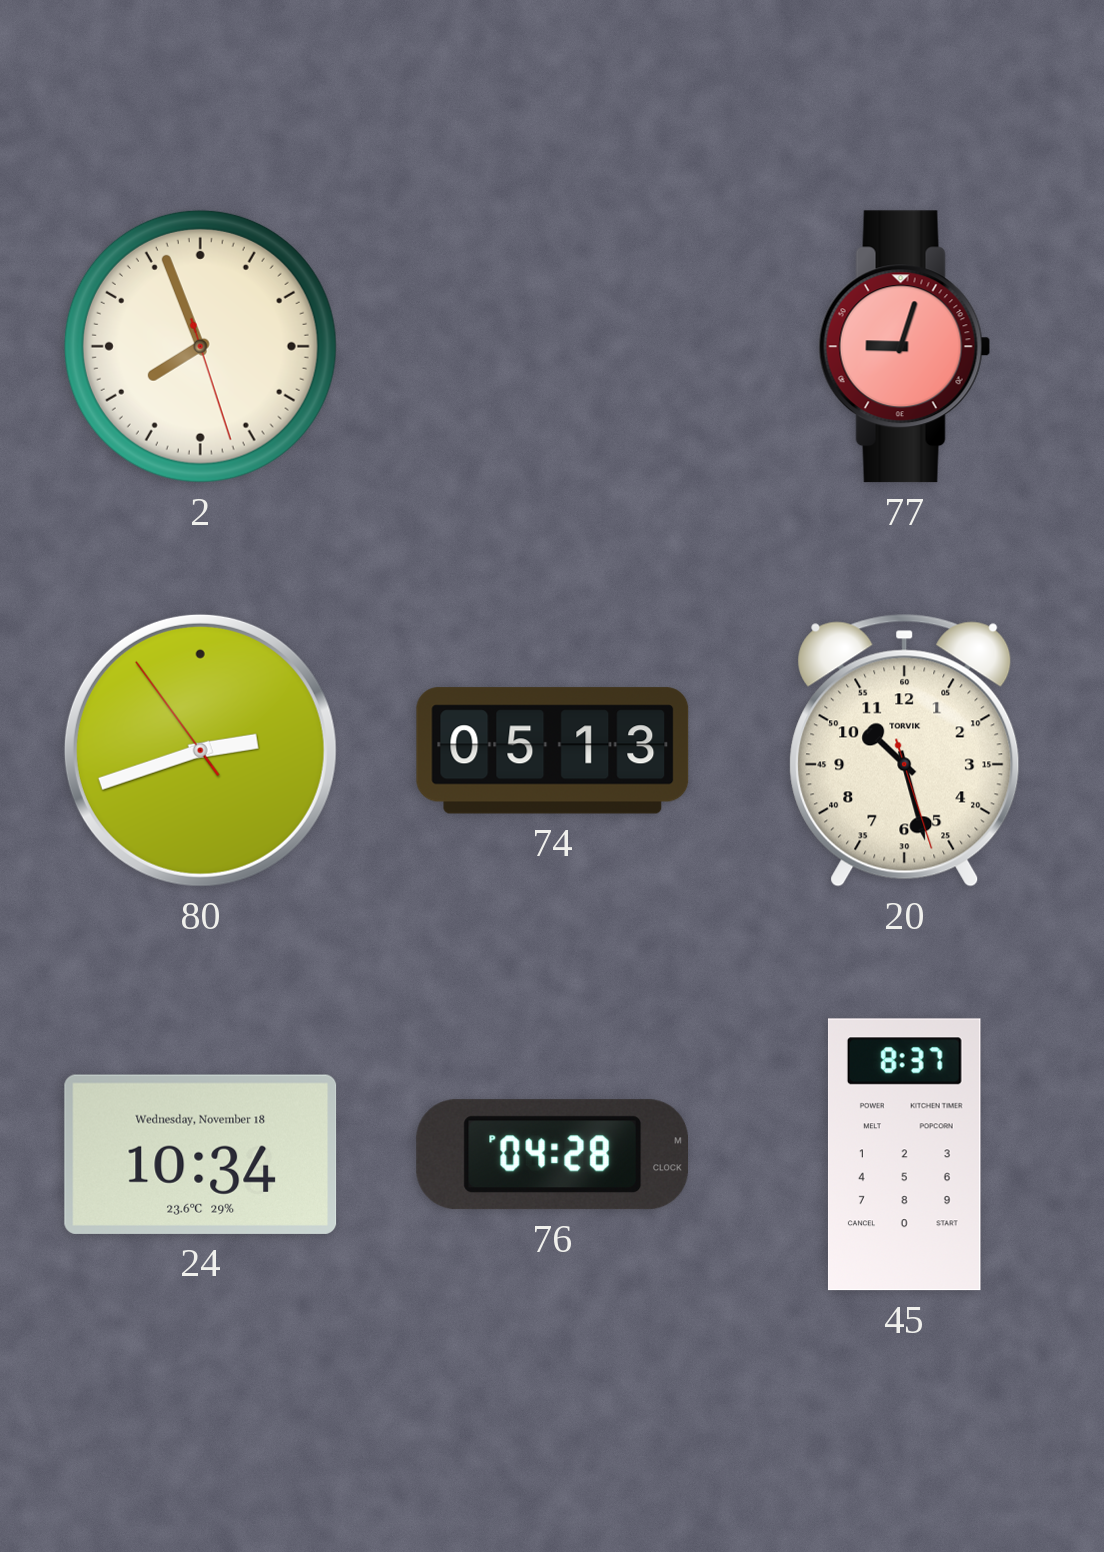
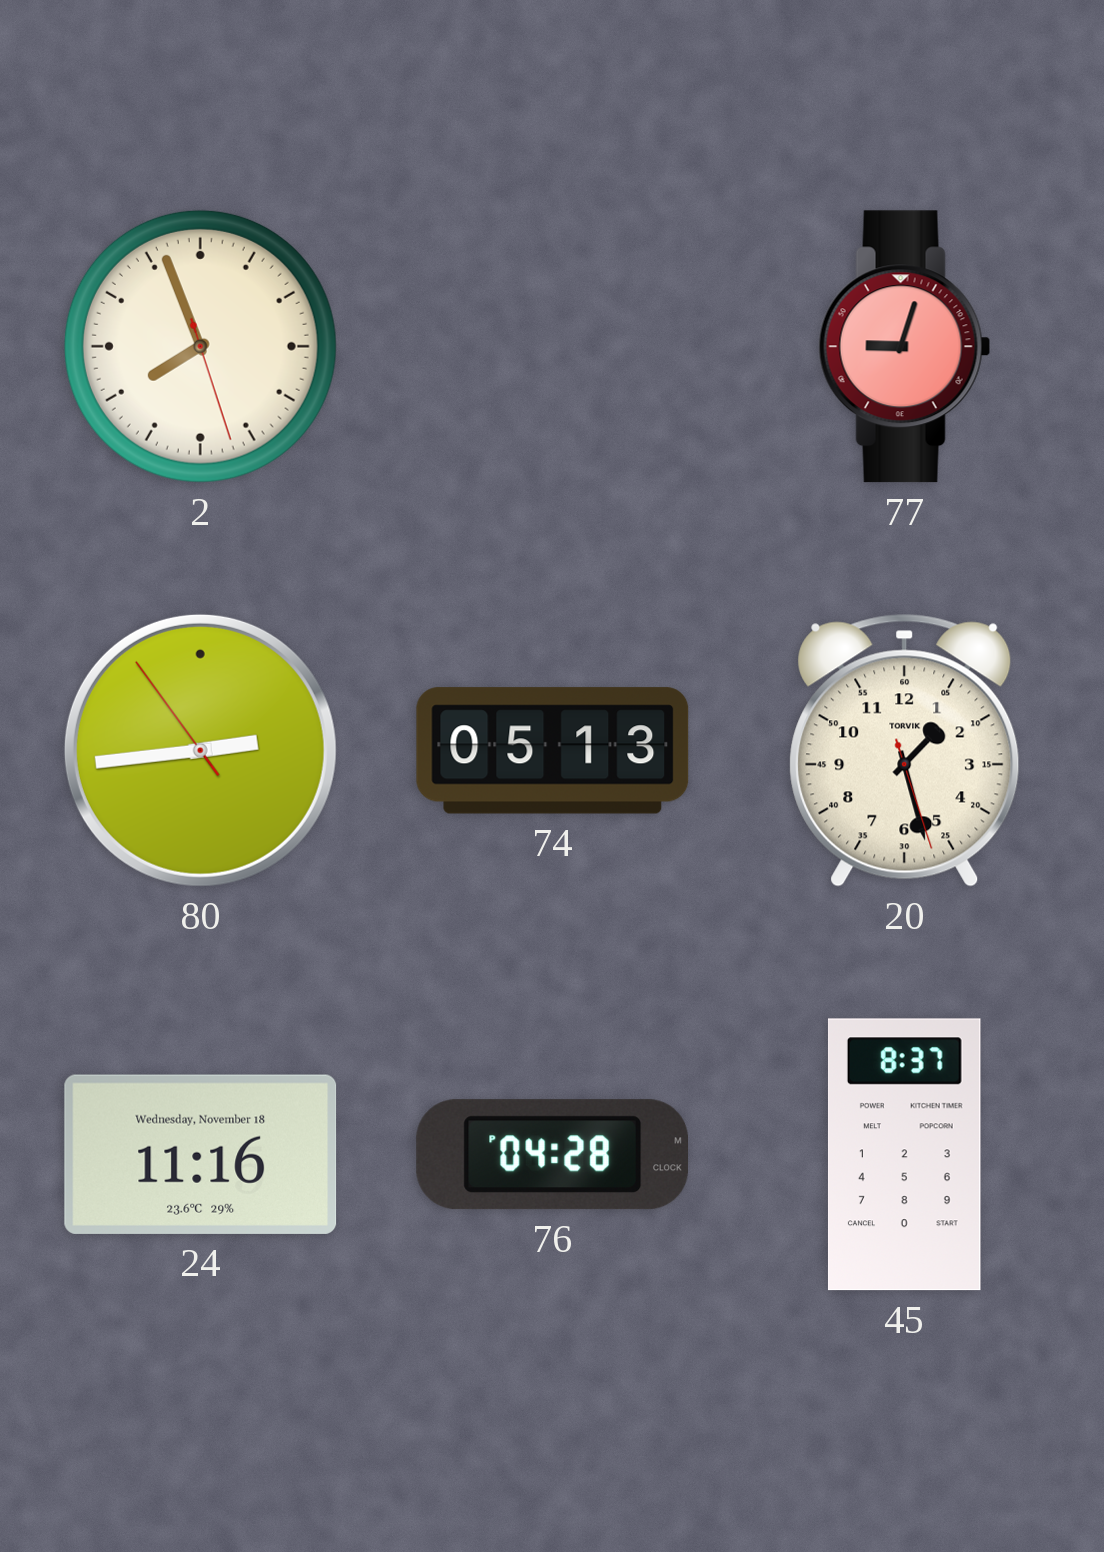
80: 2:41 -> 2:43 (200, 750)
20: 10:27 -> 1:27 (905, 750)
24: 10:34 -> 11:16 (201, 1154)
